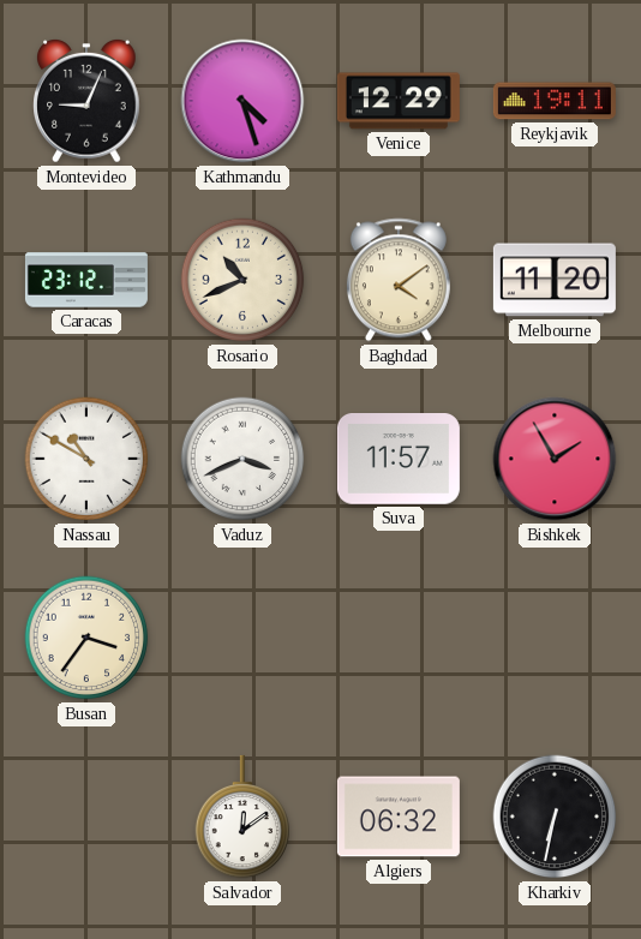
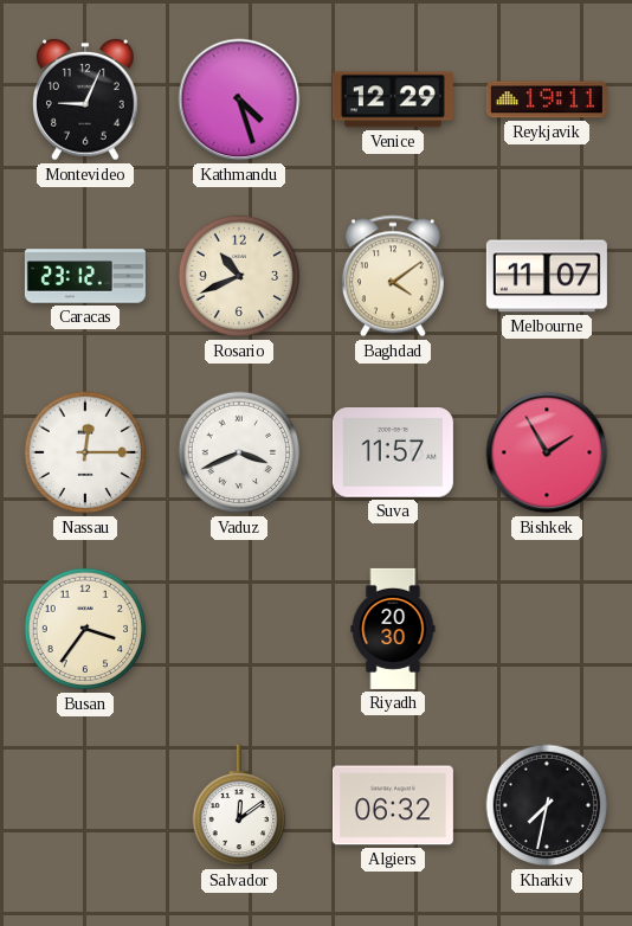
Melbourne: 11:20 -> 11:07 (547, 276)
Nassau: 10:50 -> 12:15 (85, 452)
Riyadh: none -> 20:30 (393, 629)
Kharkiv: 6:32 -> 7:32 (547, 805)
